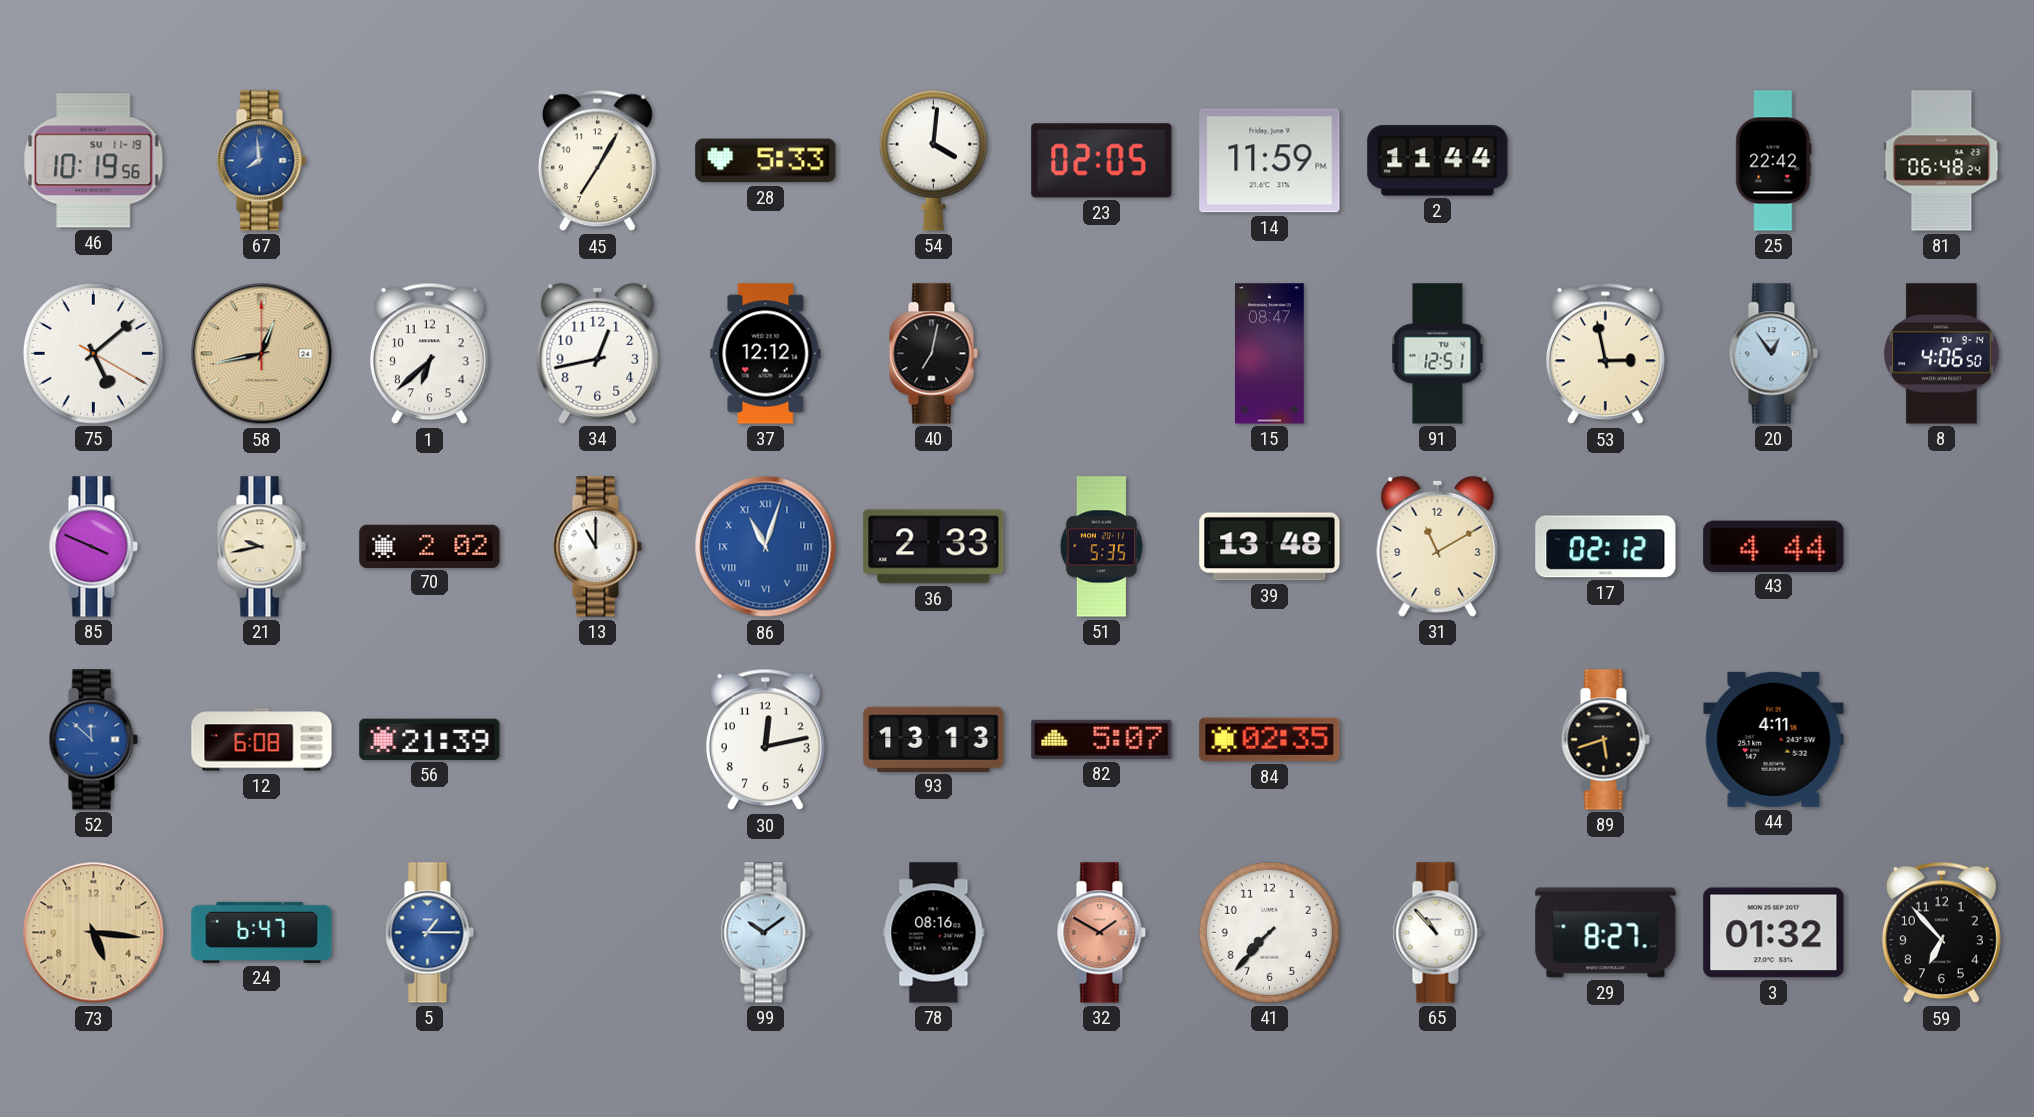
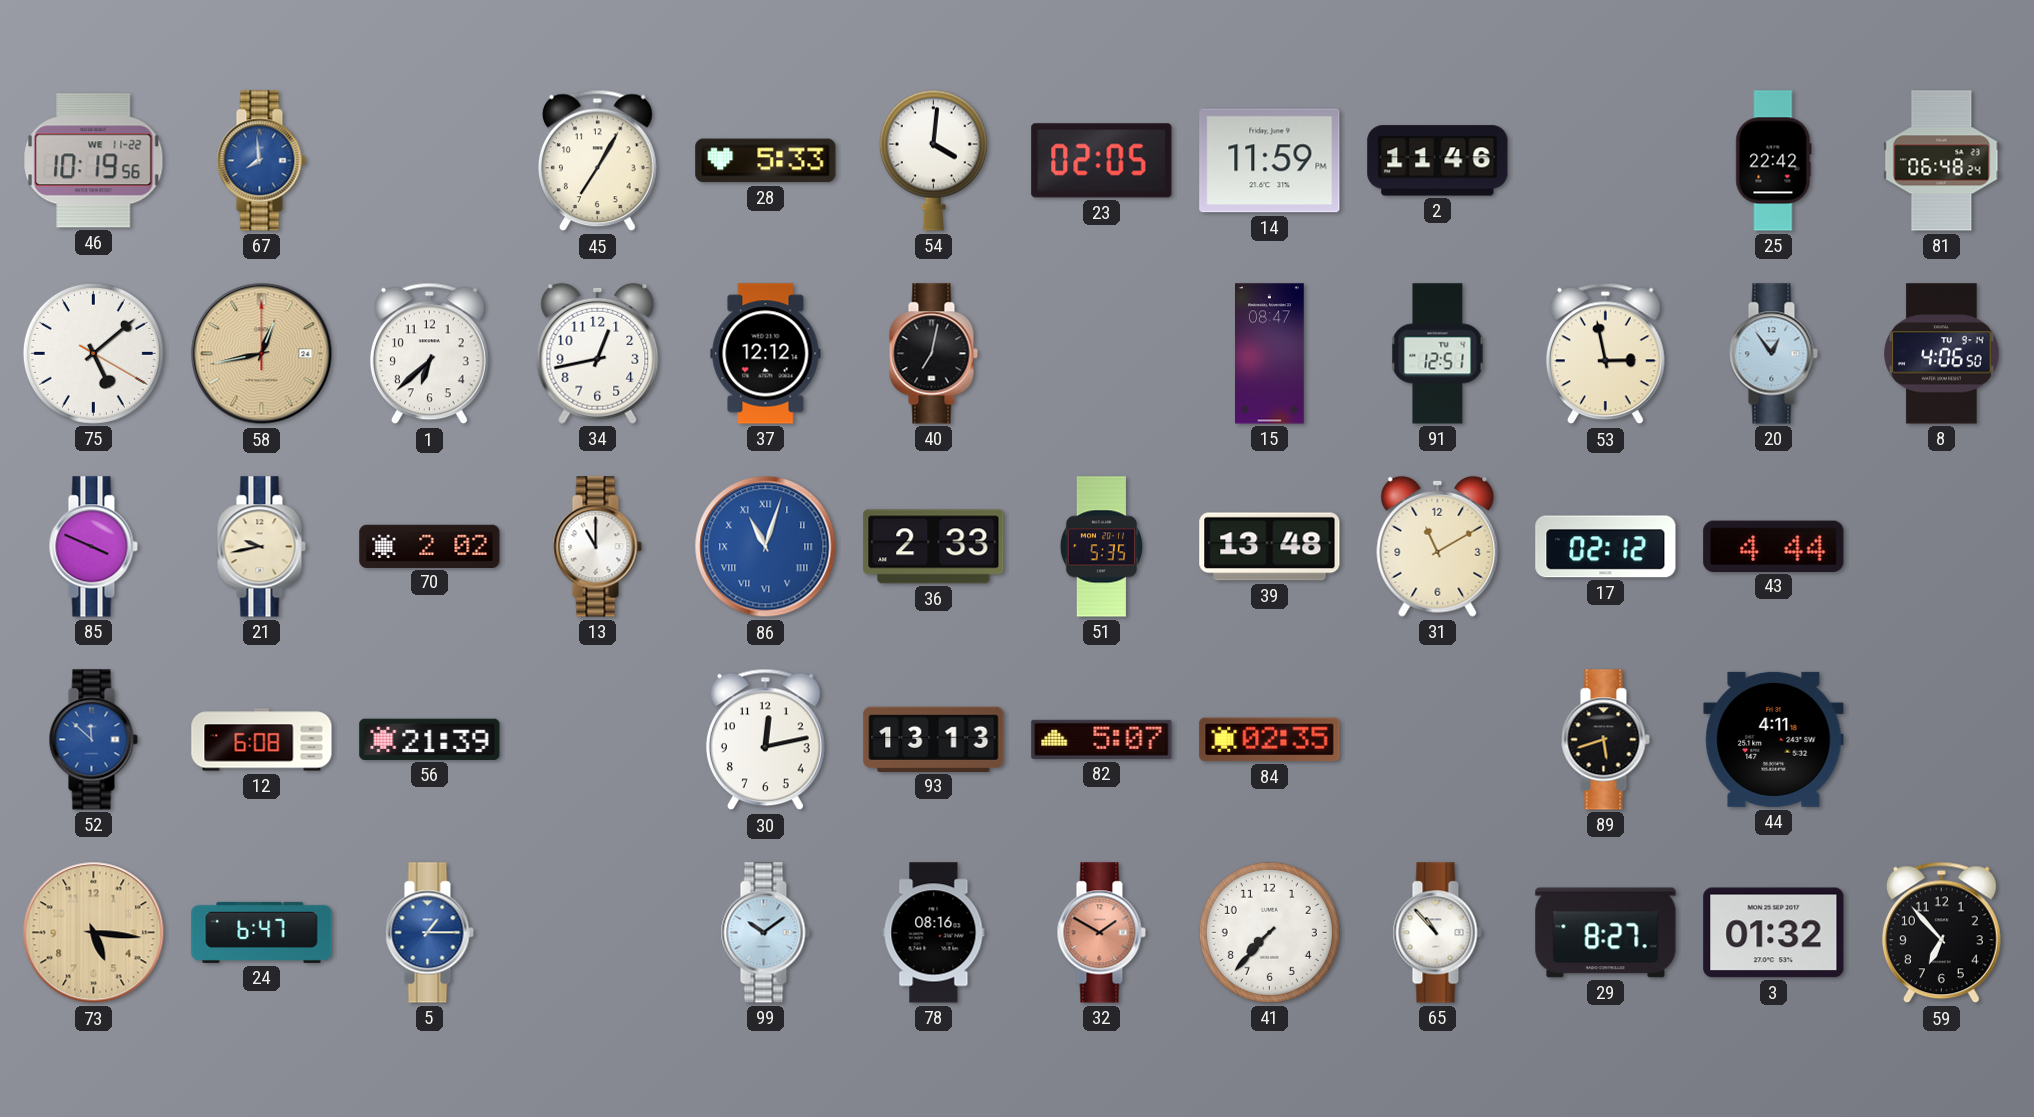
46 date: SU 11-19 -> WE 11-22 (94, 161)
2: 11:44 -> 11:46 (1438, 161)
